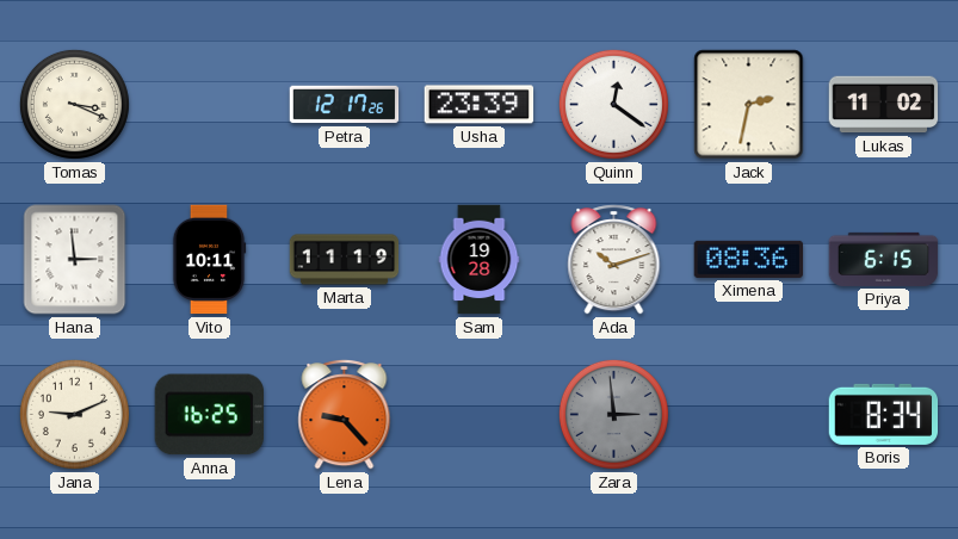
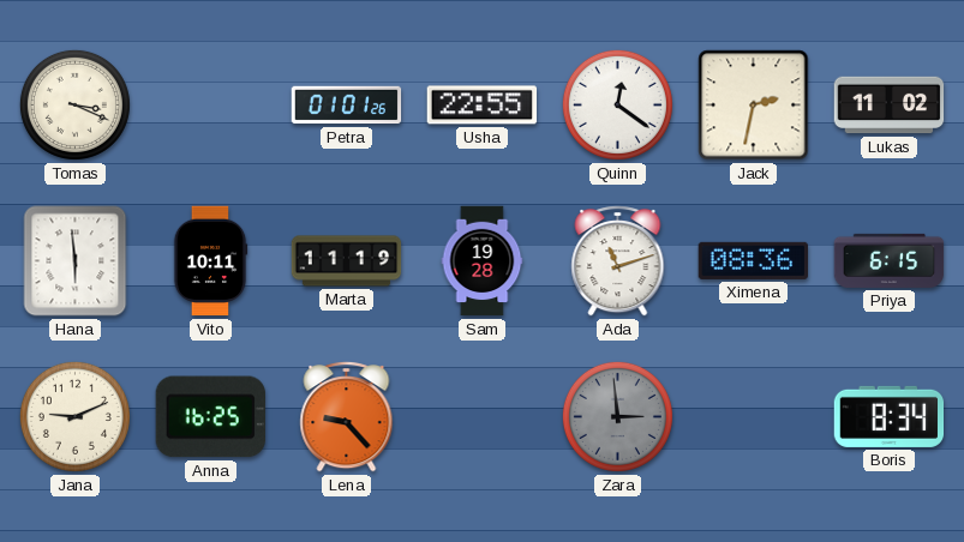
Petra: 12:17 -> 01:01 (347, 106)
Usha: 23:39 -> 22:55 (483, 106)
Hana: 2:59 -> 5:59 (76, 261)
Ada: 10:12 -> 11:12 (618, 261)
